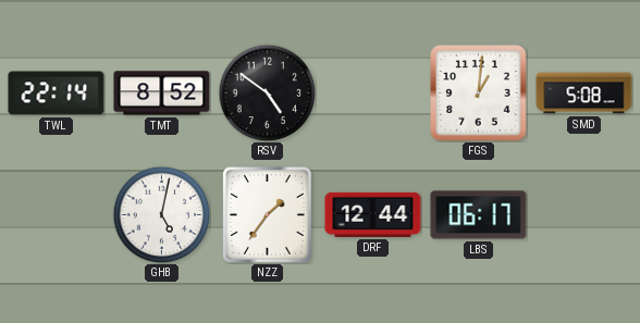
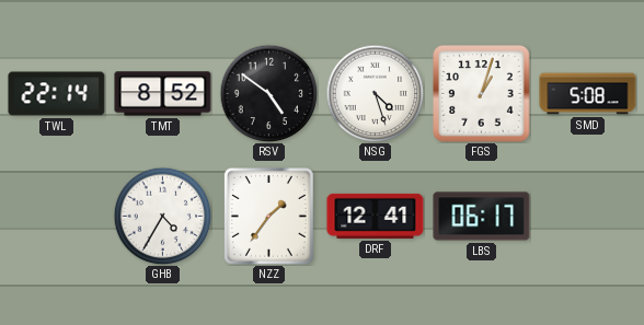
NSG: none -> 4:27 (375, 93)
FGS: 1:01 -> 1:03 (482, 94)
GHB: 5:02 -> 4:35 (162, 216)
DRF: 12:44 -> 12:41 (376, 216)
